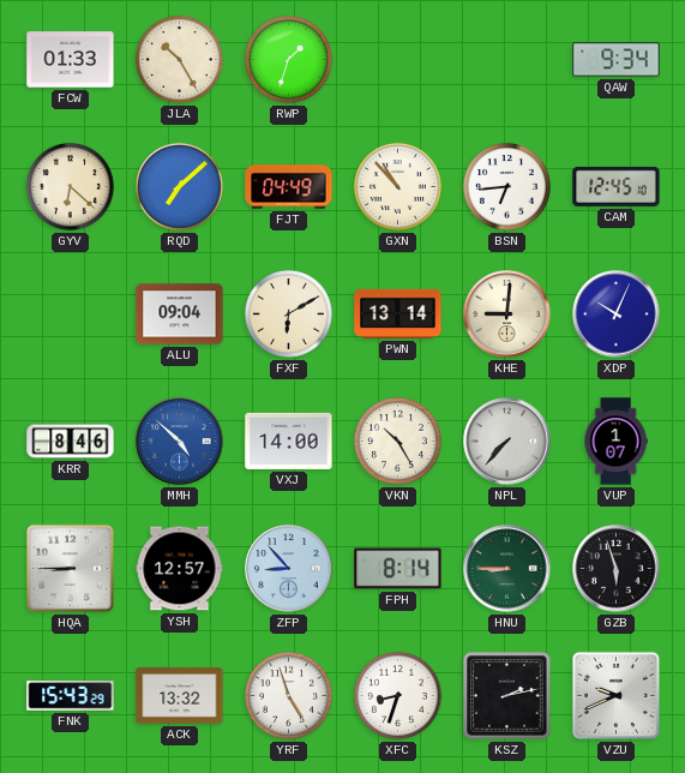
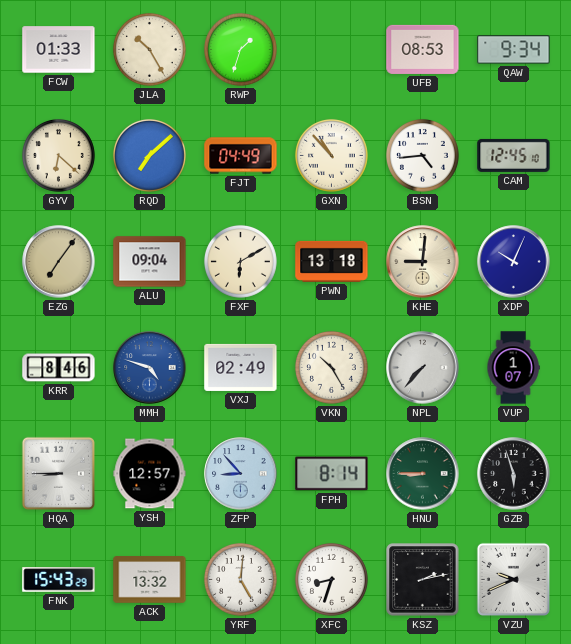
UFB: none -> 08:53 (423, 49)
BSN: 6:44 -> 4:44 (422, 155)
EZG: none -> 7:06 (59, 262)
PWN: 13:14 -> 13:18 (332, 261)
MMH: 4:52 -> 4:48 (150, 368)
VXJ: 14:00 -> 02:49 (241, 367)
YRF: 4:57 -> 5:01 (240, 579)
